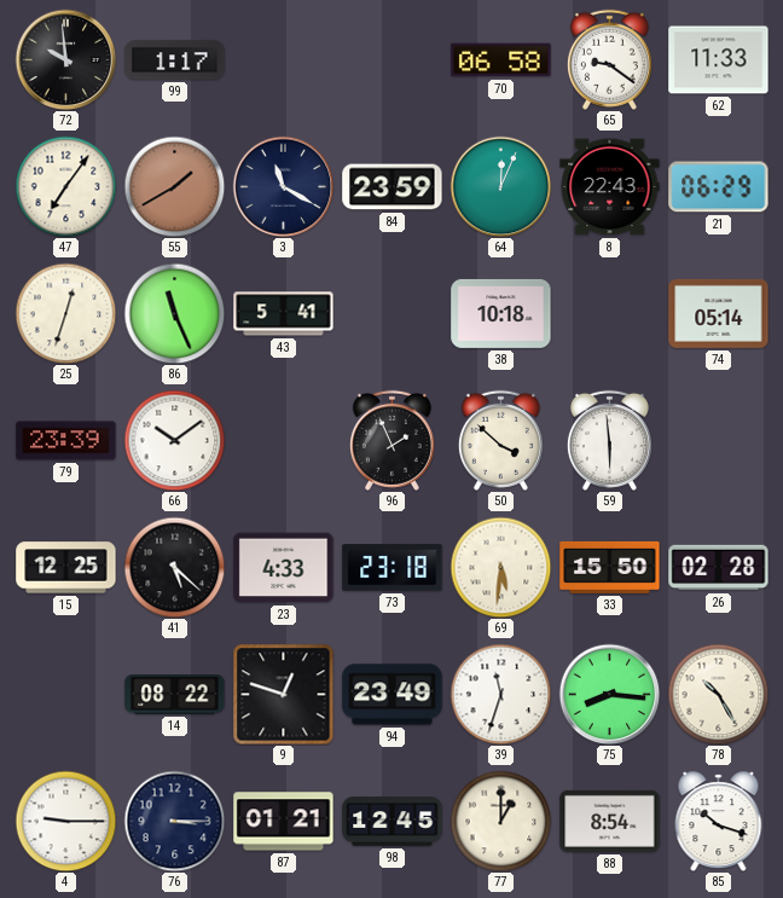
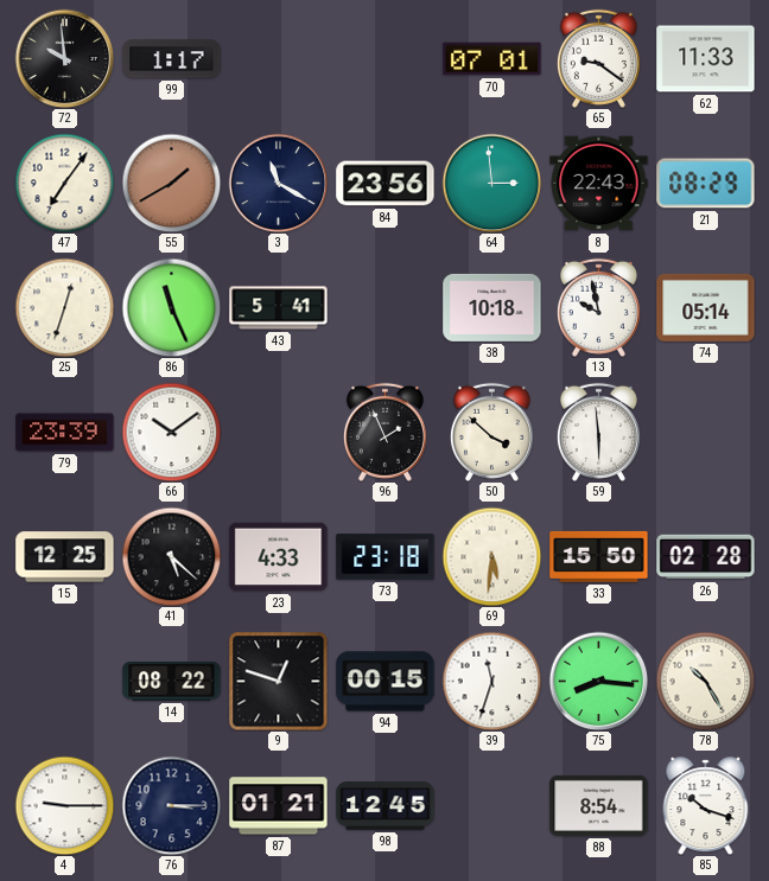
70: 06:58 -> 07:01 (492, 59)
84: 23:59 -> 23:56 (386, 184)
64: 12:04 -> 2:59 (491, 183)
21: 06:29 -> 08:29 (706, 184)
13: none -> 9:58 (598, 307)
94: 23:49 -> 00:15 (386, 682)
77: 1:00 -> none (500, 821)
